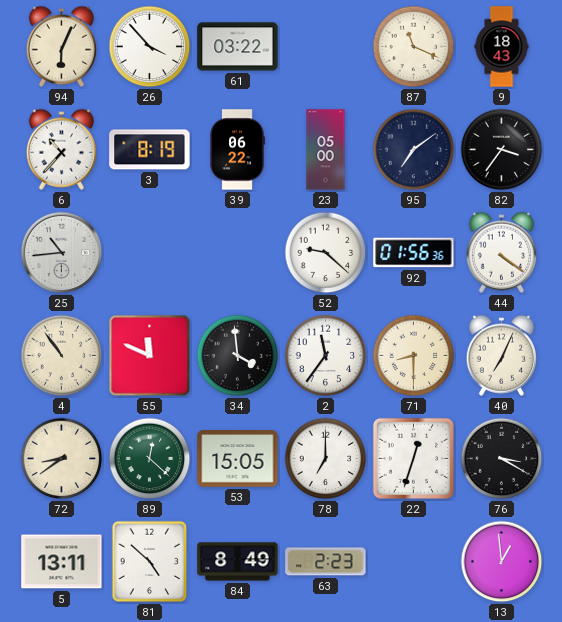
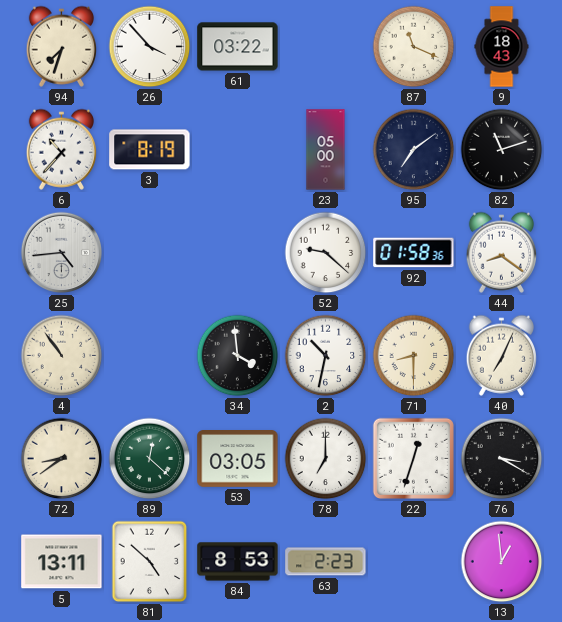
94: 6:04 -> 7:33 (61, 46)
39: 06:22 -> none (237, 150)
82: 3:36 -> 11:12 (502, 150)
25: 10:44 -> 4:44 (62, 253)
92: 01:56 -> 01:58 (414, 253)
44: 4:21 -> 8:21 (501, 252)
55: 11:49 -> none (150, 356)
2: 11:36 -> 10:32 (326, 356)
53: 15:05 -> 03:05 (238, 459)
84: 8:49 -> 8:53 (238, 562)
